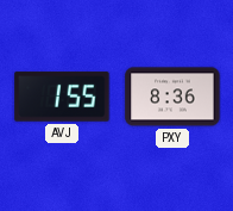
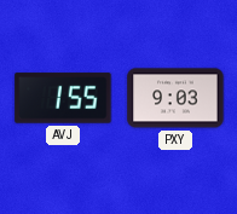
PXY: 8:36 -> 9:03 (175, 98)
